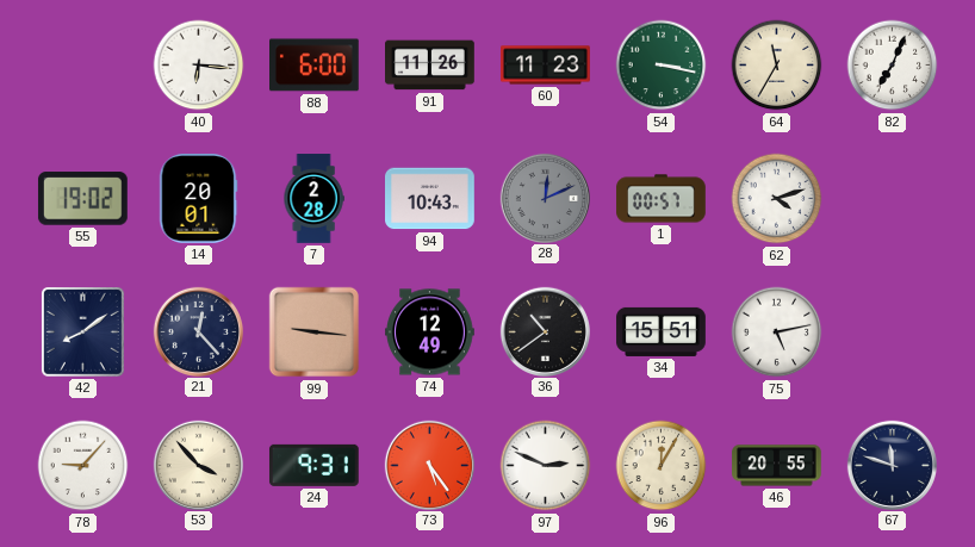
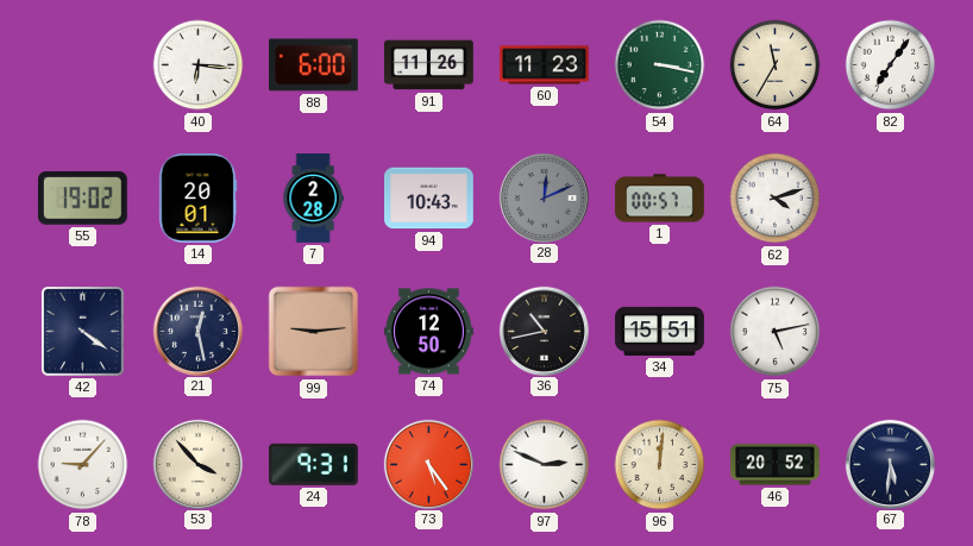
82: 7:04 -> 7:06 (891, 65)
42: 8:09 -> 4:21 (83, 332)
21: 12:23 -> 12:28 (197, 331)
99: 9:16 -> 9:14 (314, 332)
74: 12:49 -> 12:50 (429, 332)
36: 10:39 -> 10:43 (544, 331)
96: 12:05 -> 12:01 (660, 465)
46: 20:55 -> 20:52 (776, 465)
67: 11:48 -> 5:31 (890, 464)
